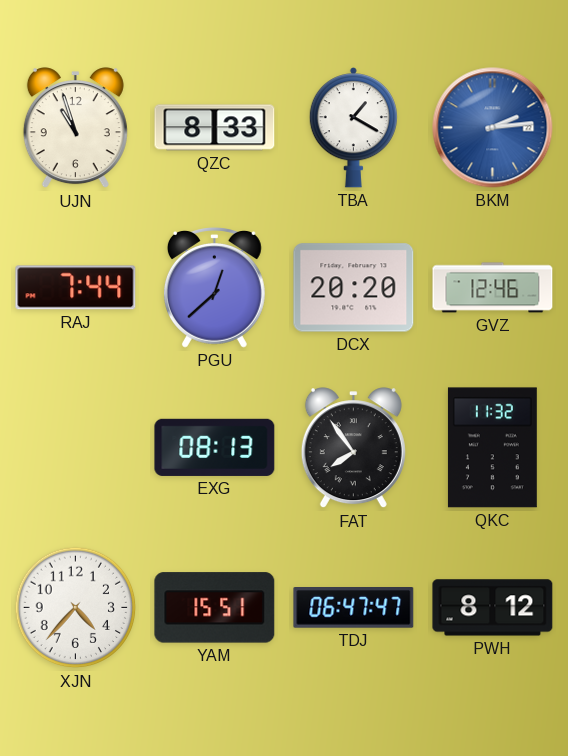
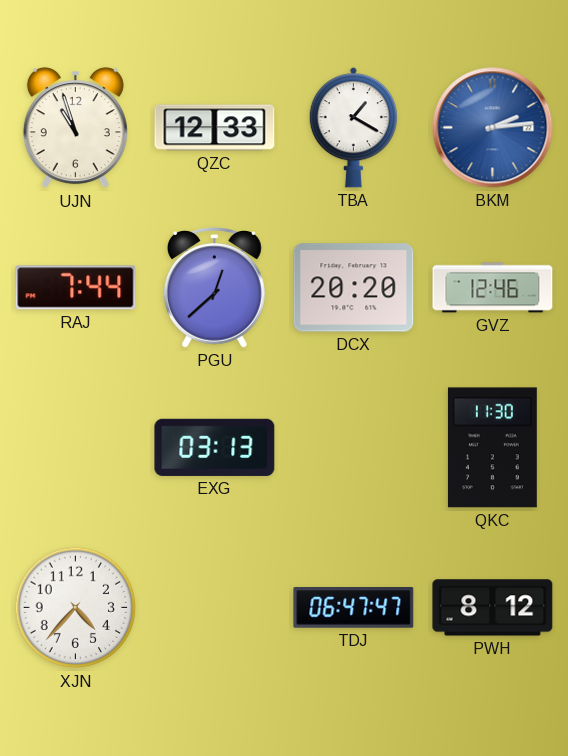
QZC: 8:33 -> 12:33 (215, 128)
EXG: 08:13 -> 03:13 (215, 447)
FAT: 7:54 -> none (353, 448)
QKC: 11:32 -> 11:30 (492, 448)
YAM: 15:51 -> none (215, 608)
